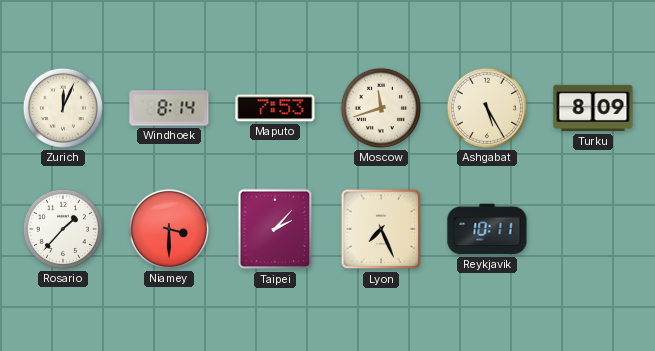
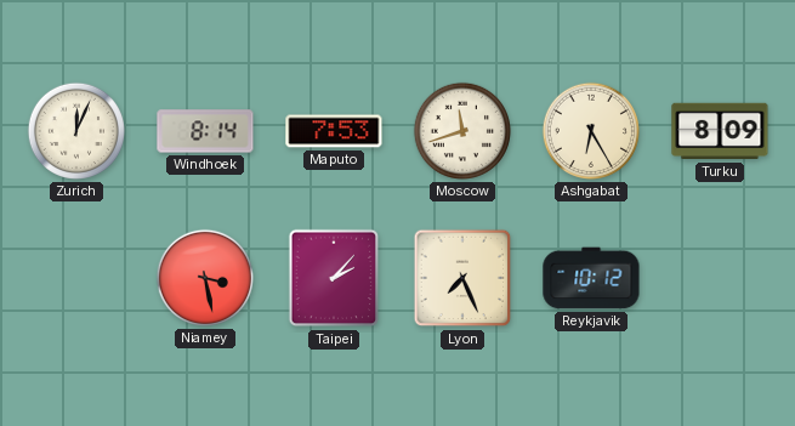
Ashgabat: 5:25 -> 6:25 (591, 131)
Rosario: 1:37 -> none (63, 229)
Niamey: 3:30 -> 3:28 (205, 278)
Reykjavik: 10:11 -> 10:12 (591, 278)
